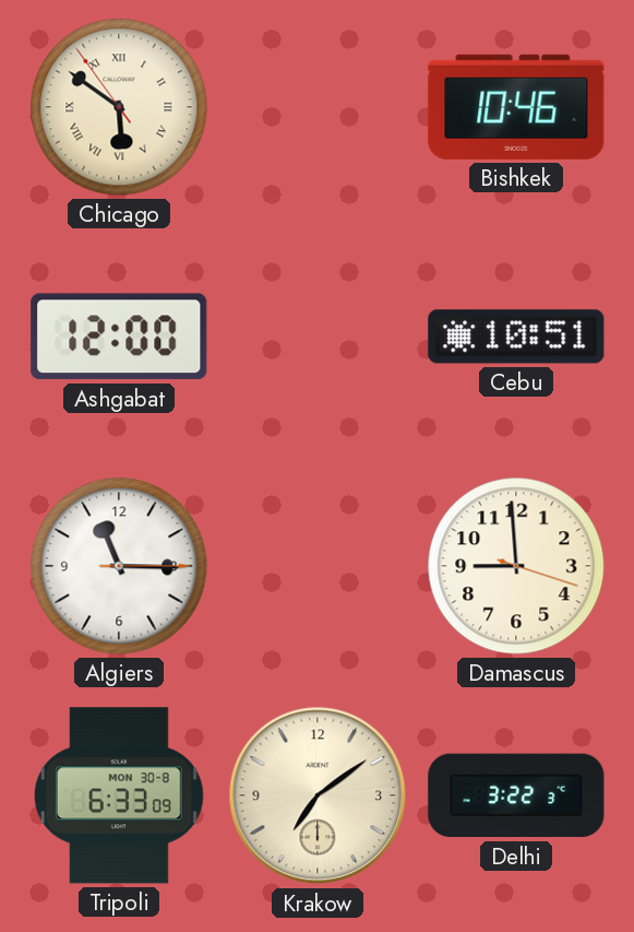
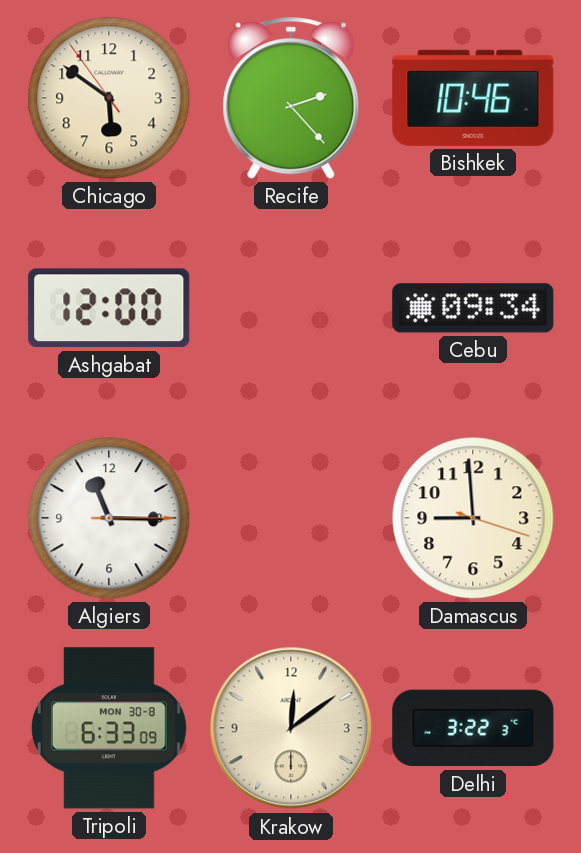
Chicago numerals: Roman -> Arabic (109, 98)
Recife: none -> 2:23 (291, 98)
Cebu: 10:51 -> 09:34 (473, 308)
Krakow: 7:09 -> 12:09 (291, 728)
